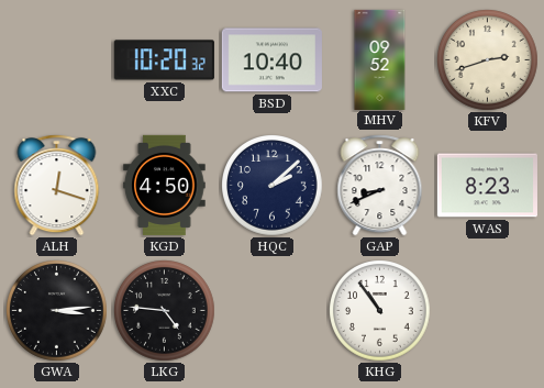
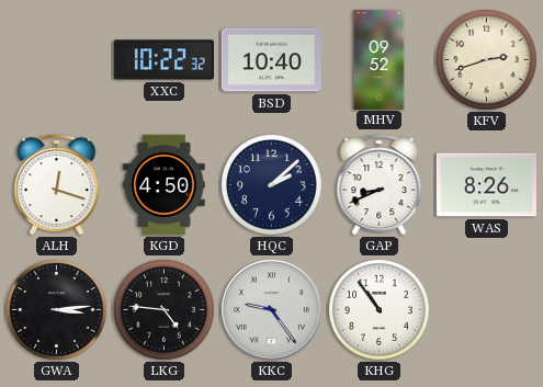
XXC: 10:20 -> 10:22 (163, 60)
WAS: 8:23 -> 8:26 (486, 185)
KKC: none -> 9:24 (271, 309)
